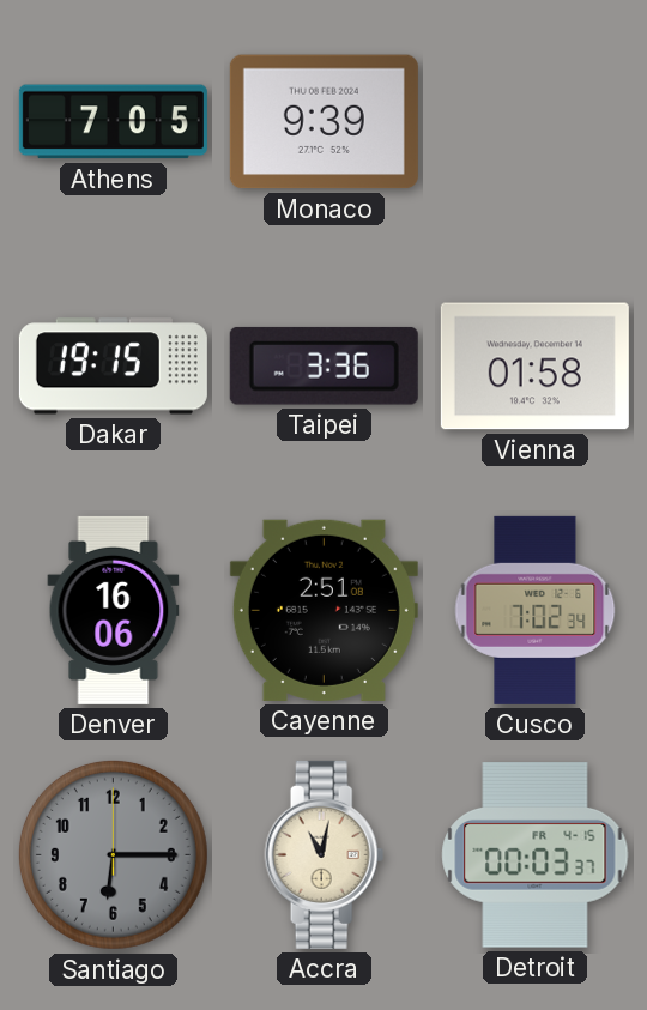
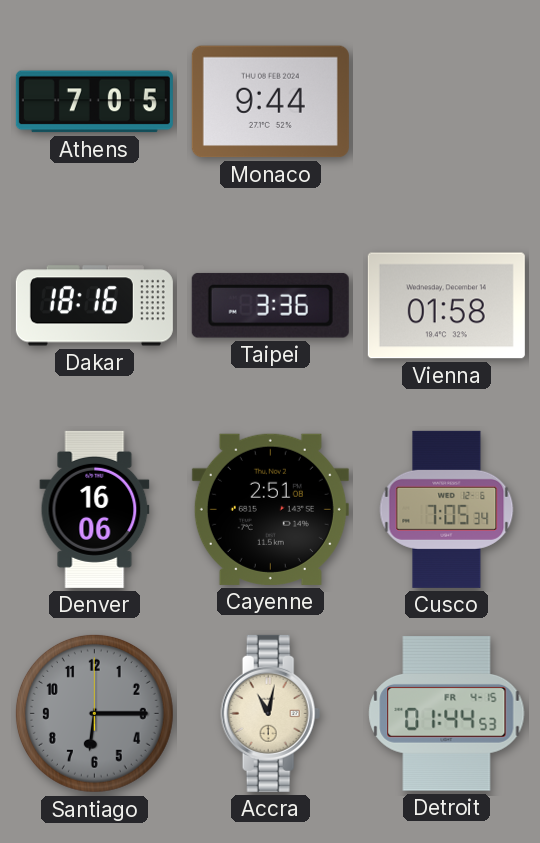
Monaco: 9:39 -> 9:44 (270, 102)
Dakar: 19:15 -> 18:16 (94, 306)
Cusco: 7:02 -> 7:05 (447, 509)
Detroit: 00:03 -> 01:44 (447, 714)
